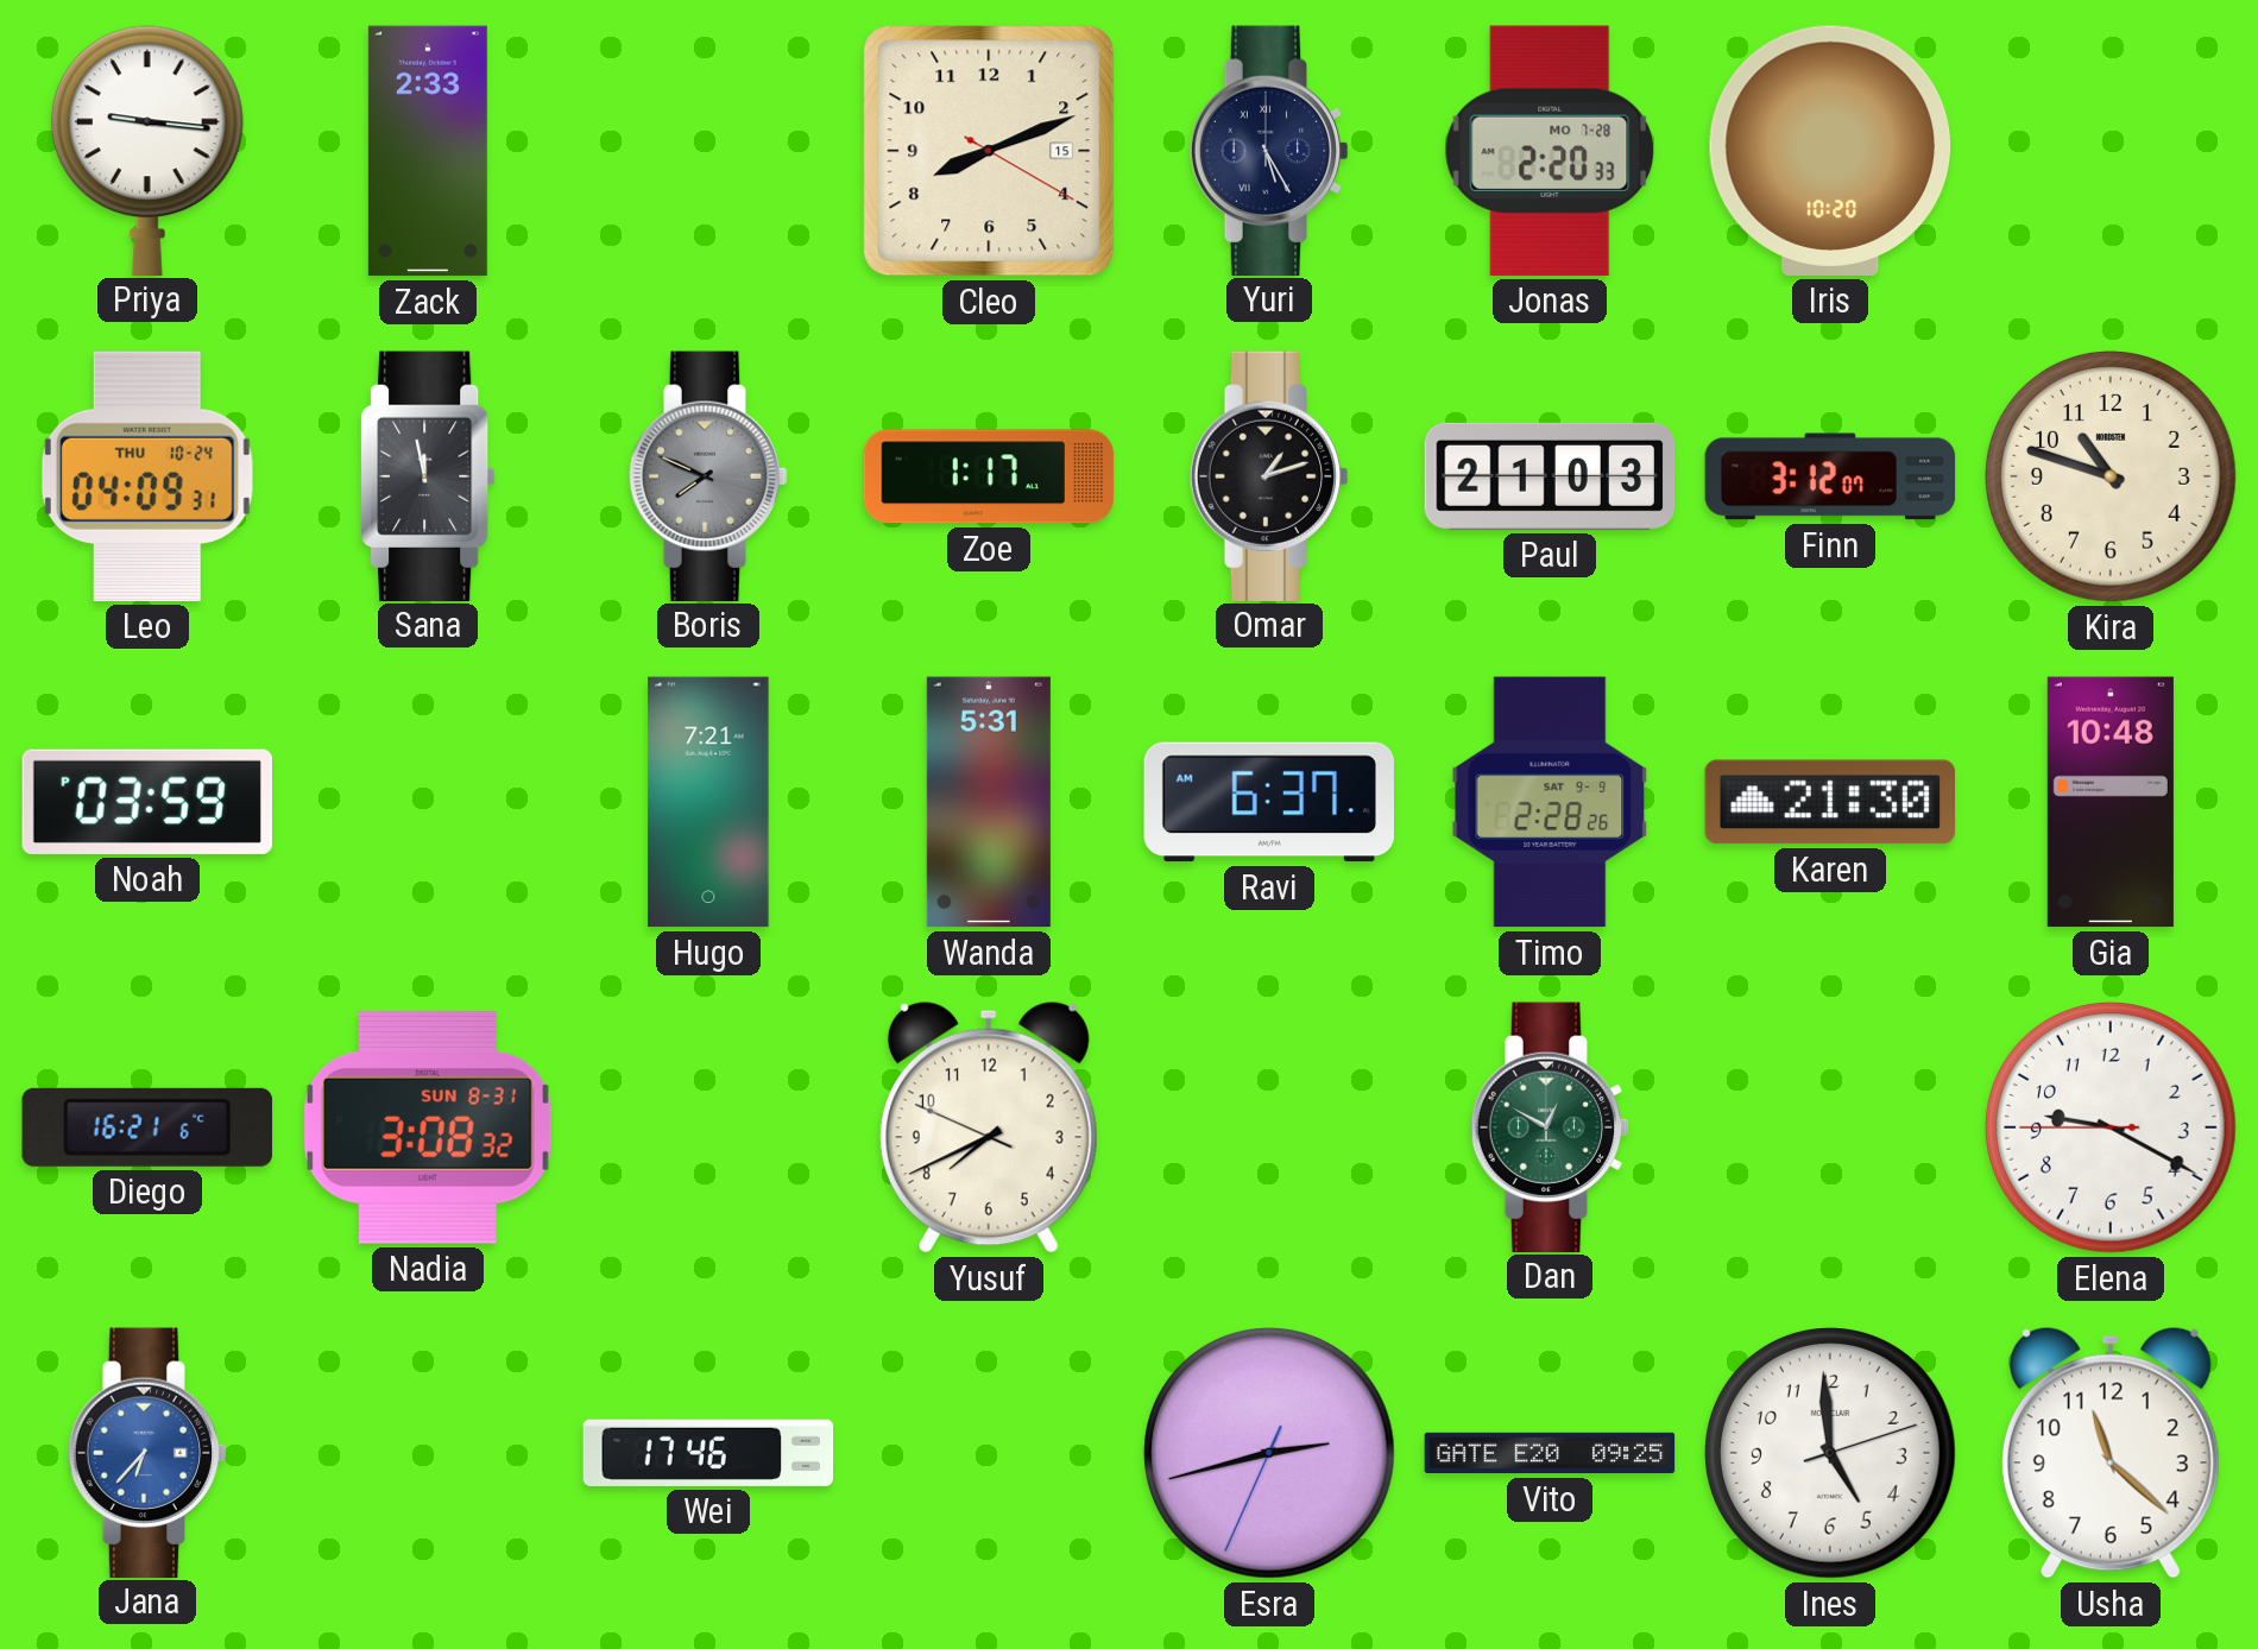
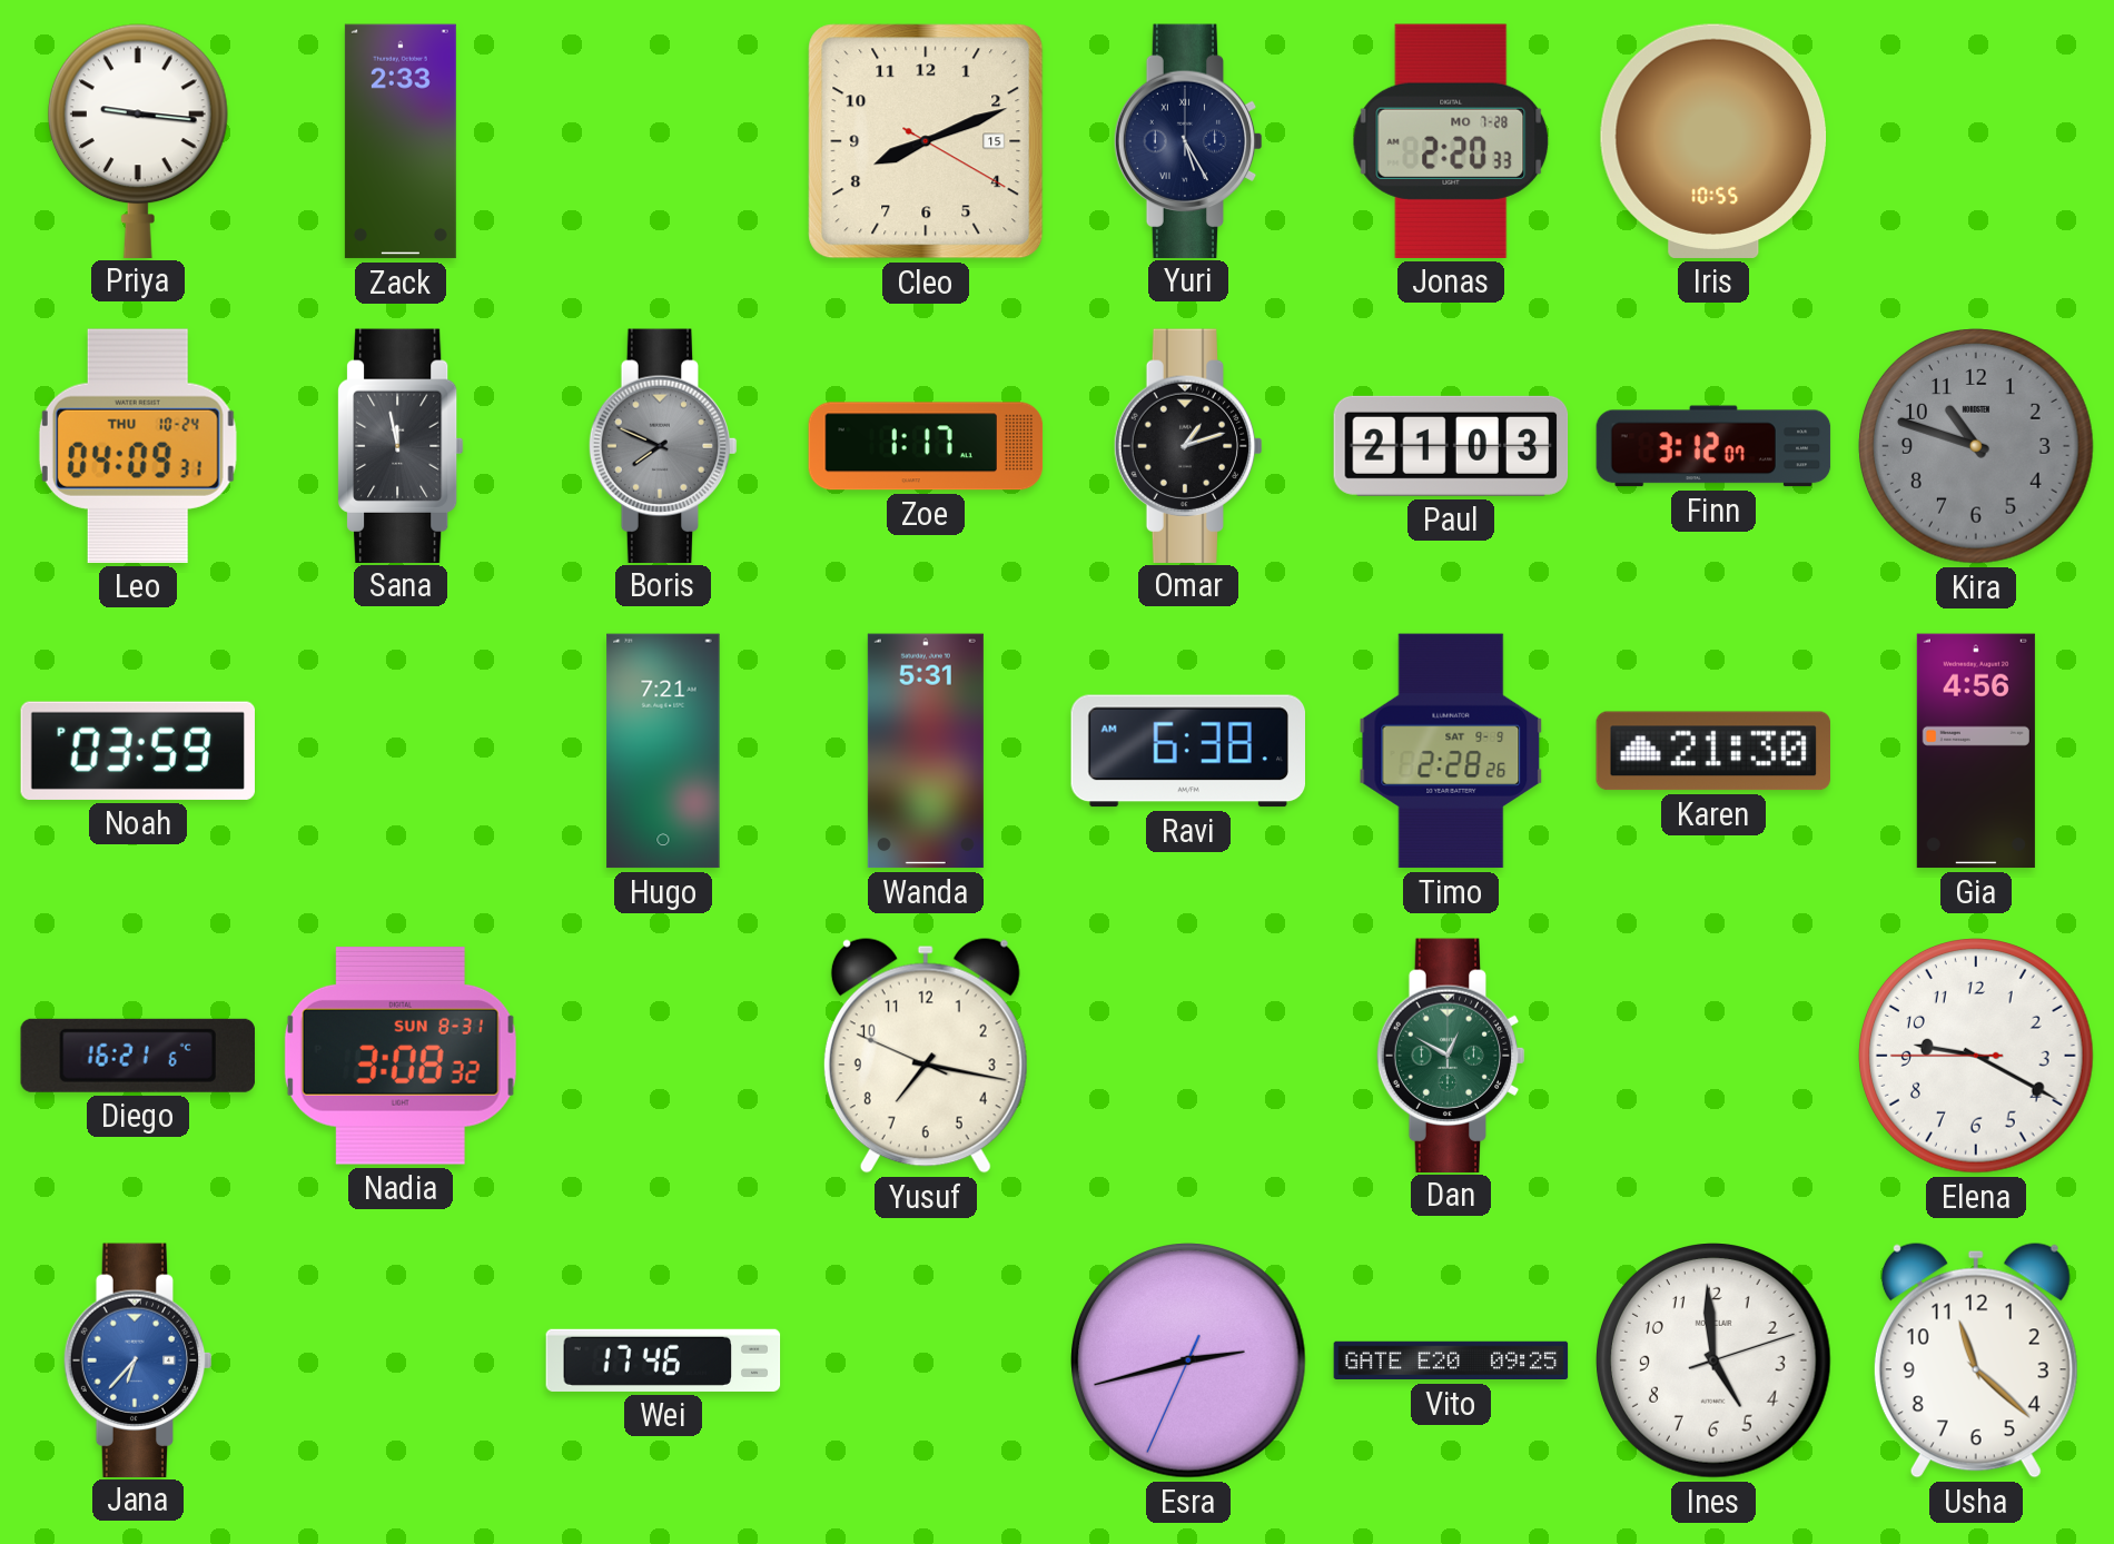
Iris: 10:20 -> 10:55 (1713, 141)
Kira dial: cream -> grey (1977, 447)
Ravi: 6:37 -> 6:38 (1187, 751)
Gia: 10:48 -> 4:56 (1976, 751)
Yusuf: 7:40 -> 7:16 (926, 1056)
